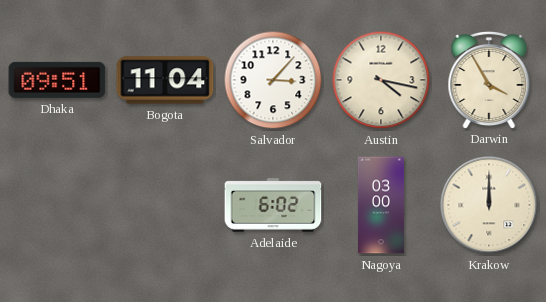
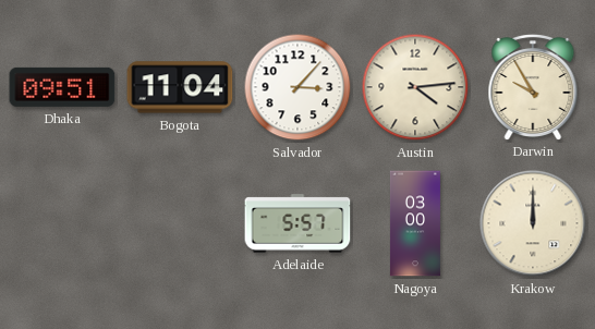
Austin: 4:17 -> 4:14 (415, 87)
Darwin: 3:55 -> 9:55 (533, 86)
Adelaide: 6:02 -> 5:57 (297, 223)
